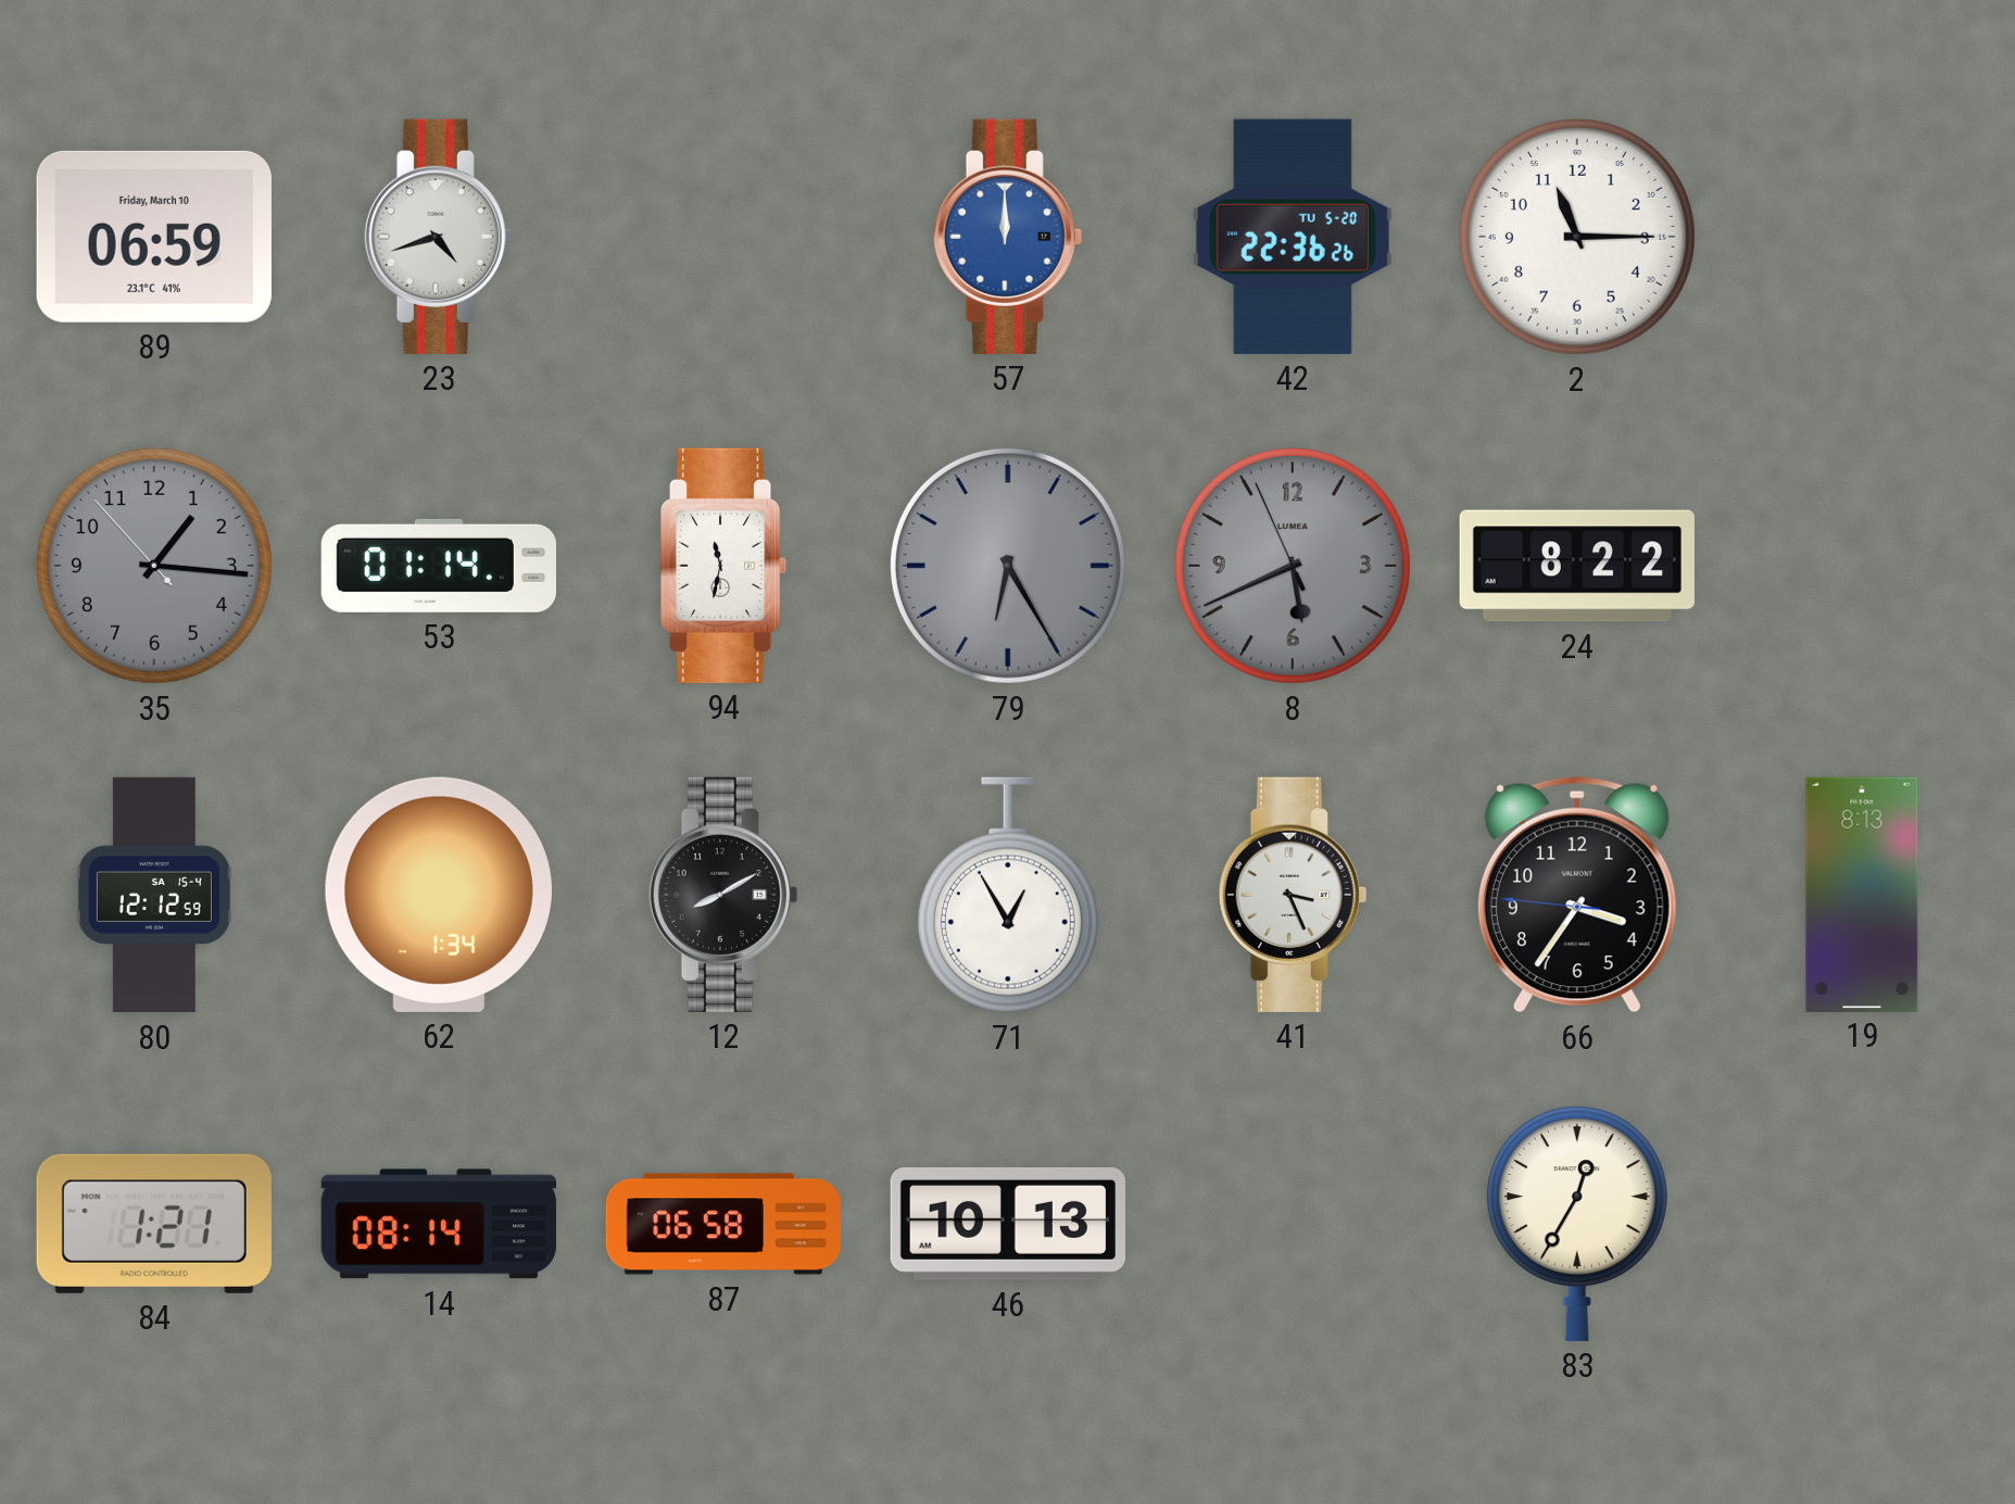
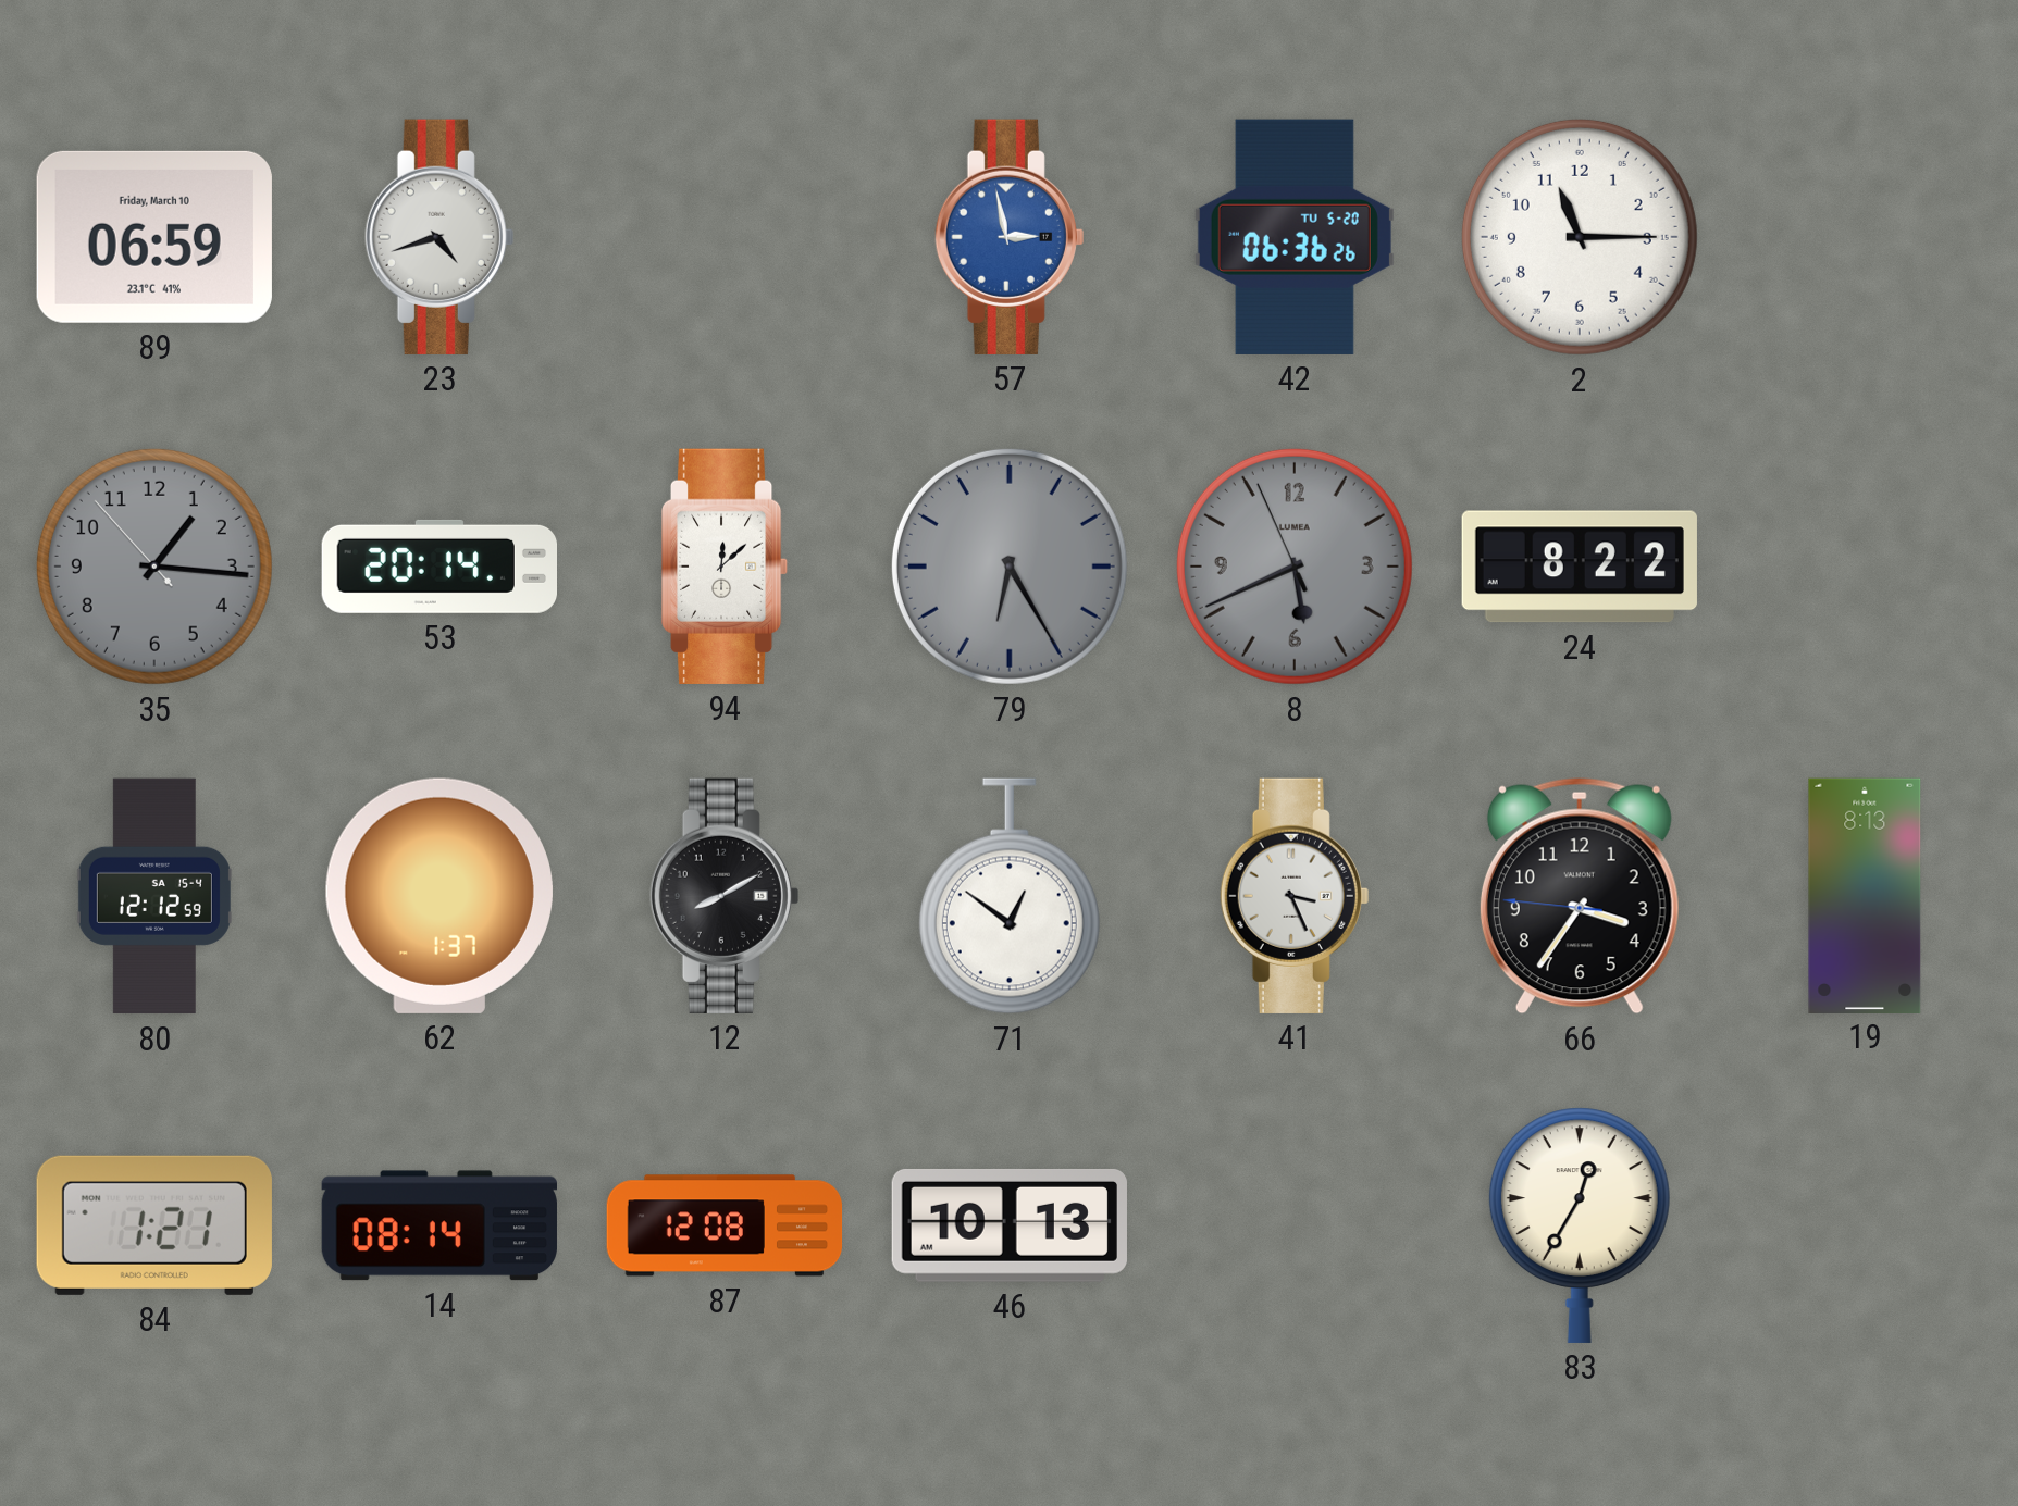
57: 12:00 -> 2:58 (1010, 237)
42: 22:36 -> 06:36 (1295, 237)
53: 01:14 -> 20:14 (438, 567)
94: 11:32 -> 12:08 (725, 567)
62: 1:34 -> 1:37 (439, 896)
71: 12:55 -> 12:51 (1010, 896)
87: 06:58 -> 12:08 (725, 1225)
